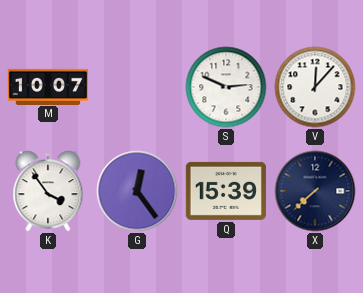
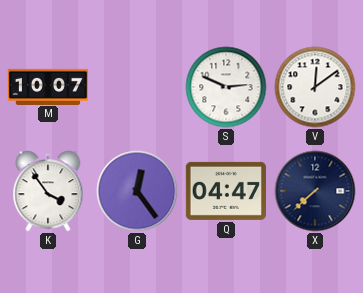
V: 12:07 -> 12:09 (315, 87)
Q: 15:39 -> 04:47 (226, 191)
